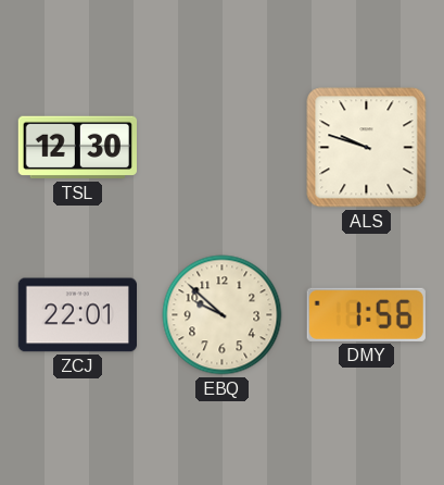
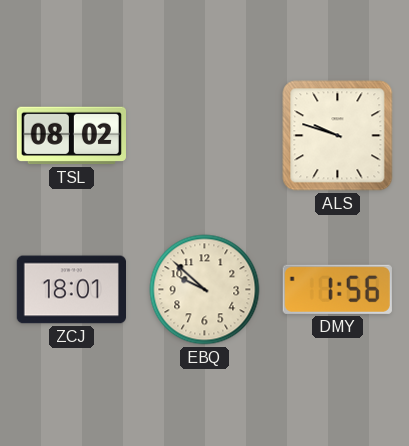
TSL: 12:30 -> 08:02 (71, 136)
ZCJ: 22:01 -> 18:01 (71, 290)
